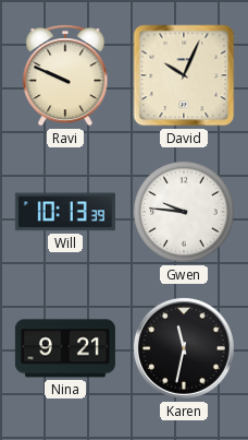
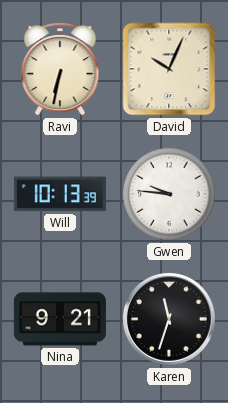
Ravi: 9:49 -> 6:32 (60, 70)
Karen: 11:32 -> 11:33 (169, 319)
